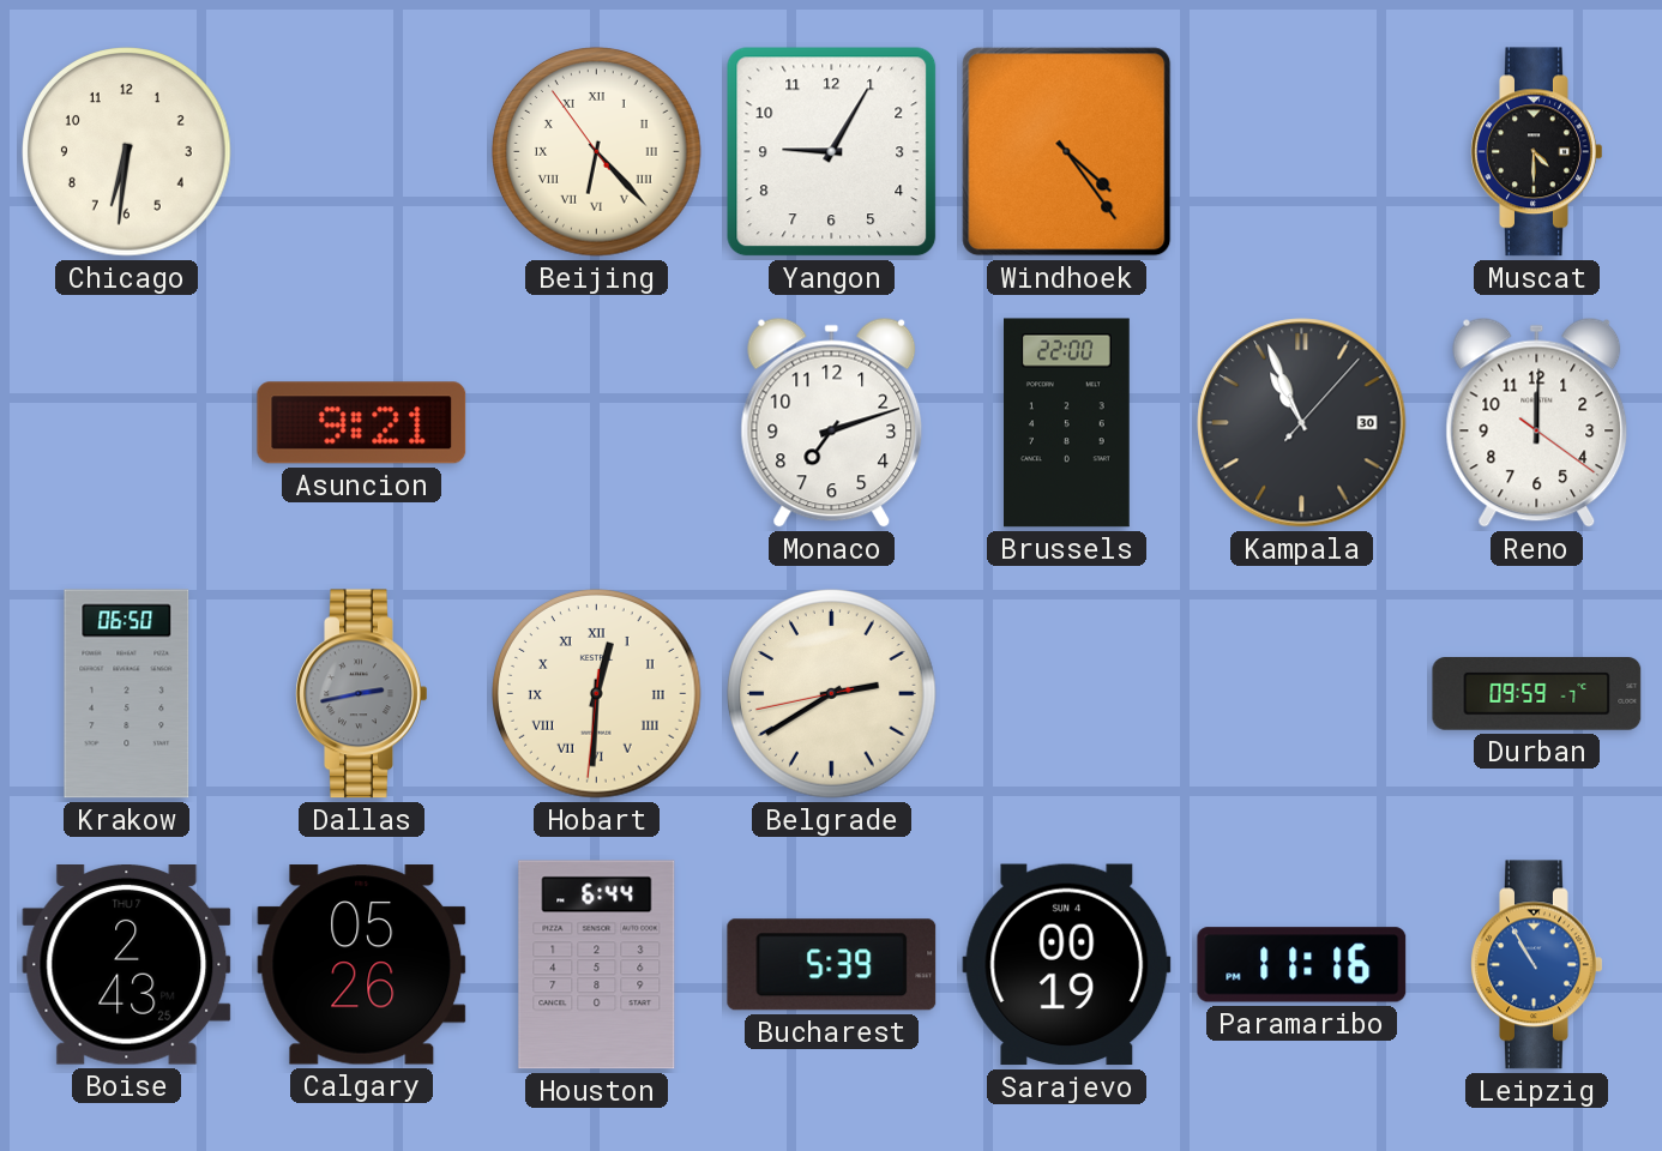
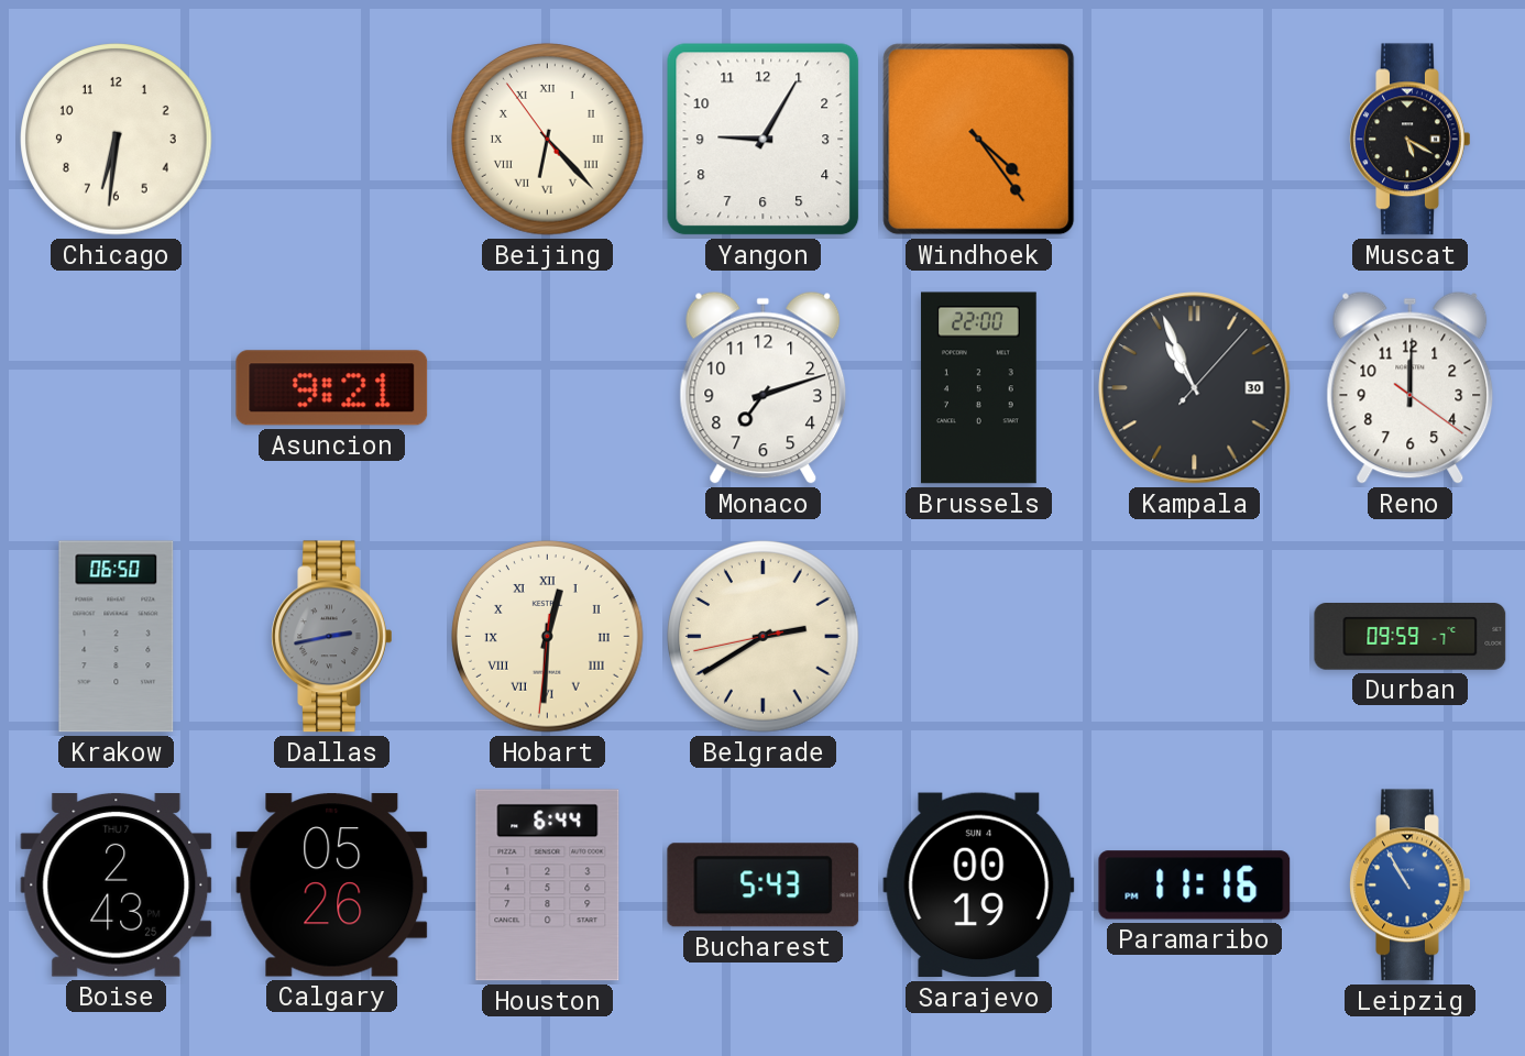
Muscat: 4:30 -> 5:20 (1411, 140)
Bucharest: 5:39 -> 5:43 (764, 886)
